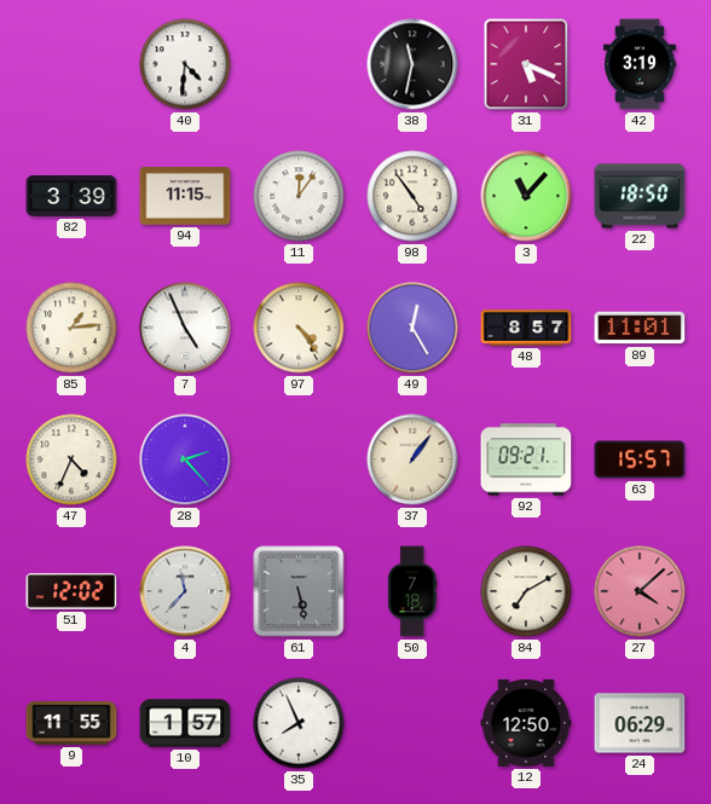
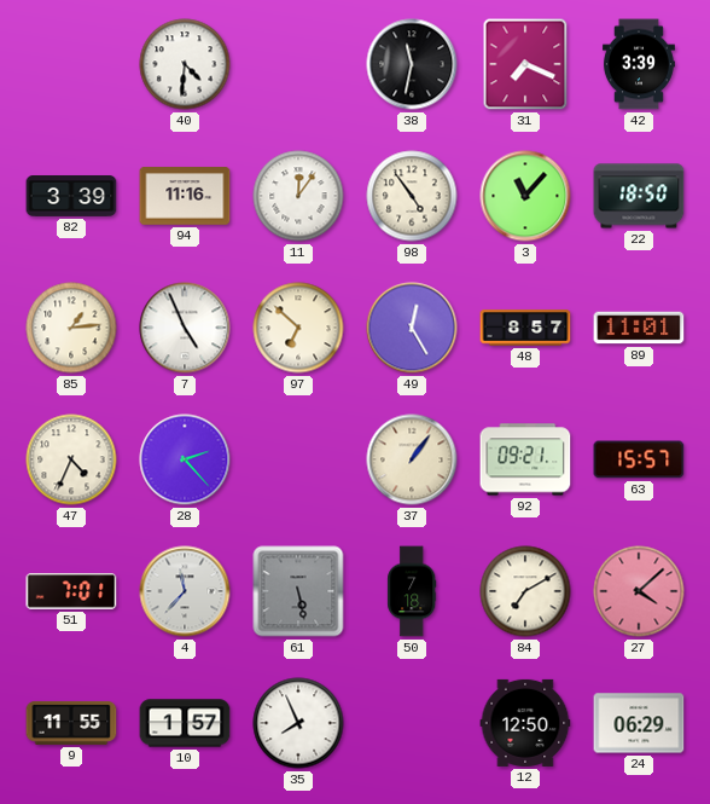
31: 5:19 -> 7:19 (525, 64)
42: 3:19 -> 3:39 (639, 64)
94: 11:15 -> 11:16 (185, 196)
97: 4:24 -> 6:52 (298, 328)
51: 12:02 -> 7:01 (71, 591)
